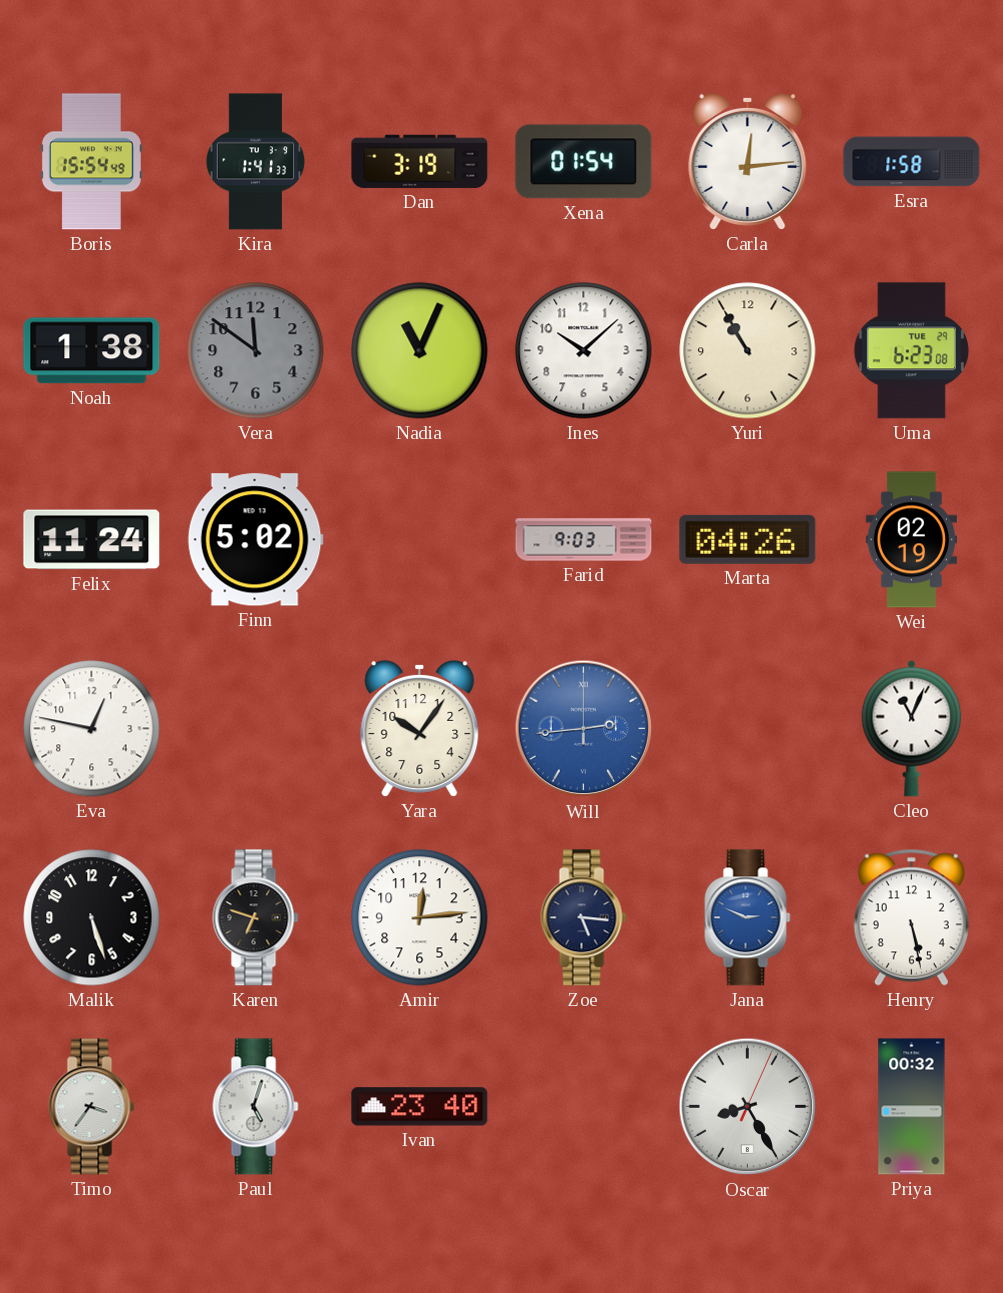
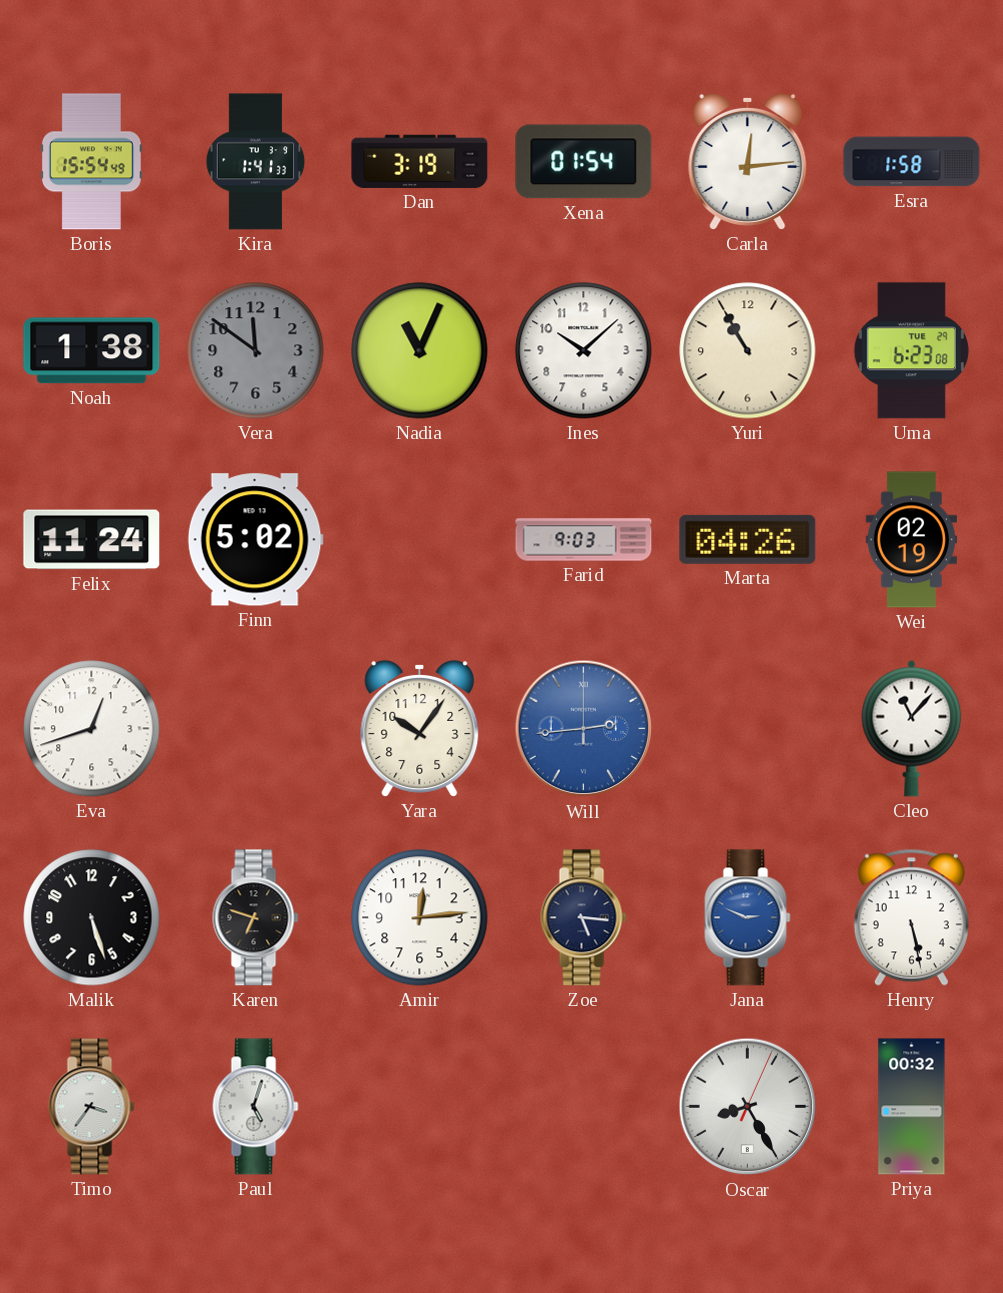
Eva: 12:47 -> 12:42 (92, 729)
Cleo: 11:04 -> 11:07 (912, 728)
Ivan: 23:40 -> none (420, 1107)
